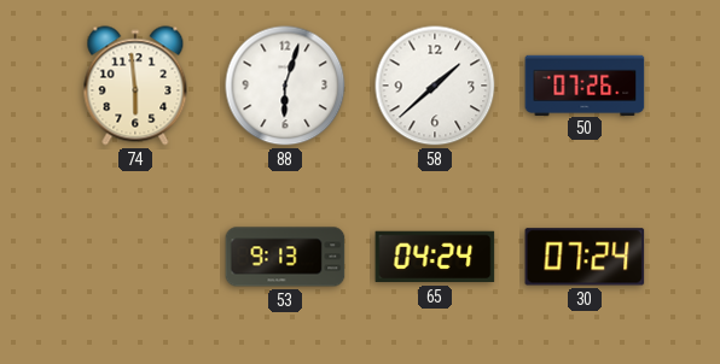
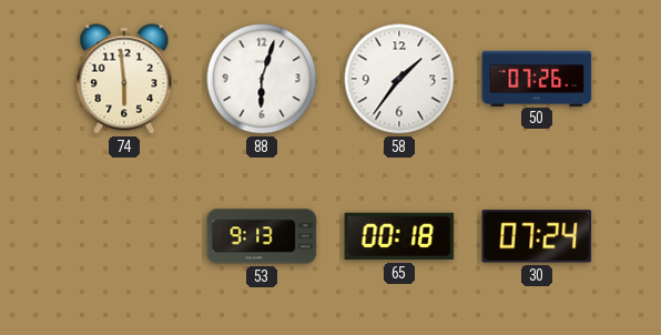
58: 1:38 -> 1:36 (399, 79)
65: 04:24 -> 00:18 (399, 236)
